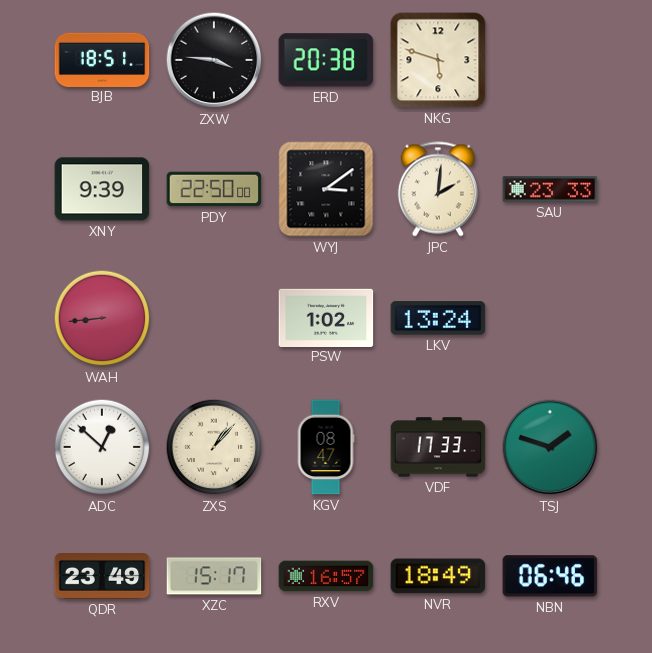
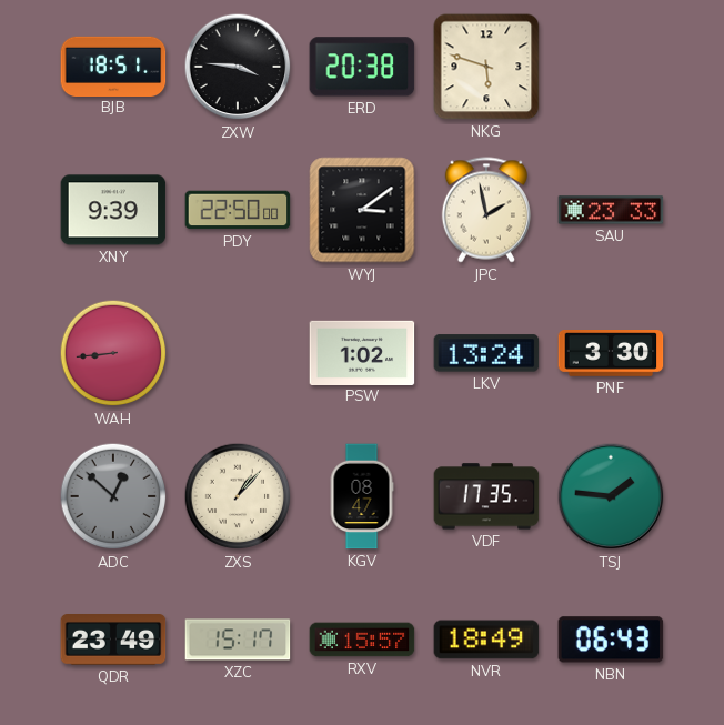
JPC: 2:01 -> 1:58 (486, 210)
PNF: none -> 3:30 (611, 354)
ADC dial: white -> grey (113, 496)
VDF: 17:33 -> 17:35 (486, 496)
TSJ: 1:48 -> 1:46 (611, 496)
RXV: 16:57 -> 15:57 (362, 640)
NBN: 06:46 -> 06:43 (611, 640)
